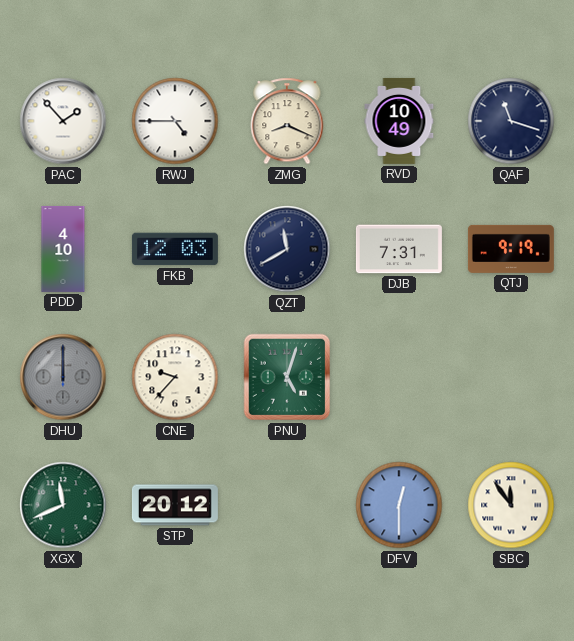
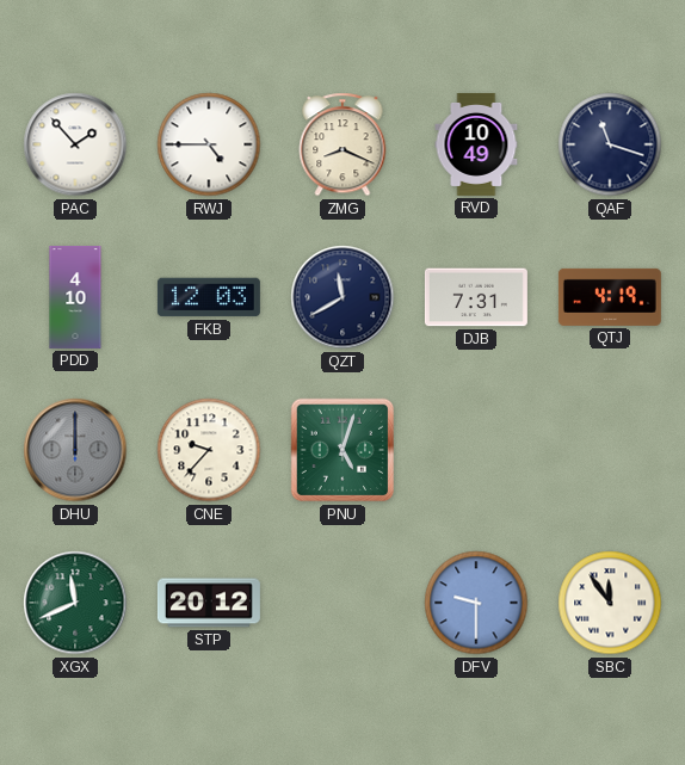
QTJ: 9:19 -> 4:19 (610, 297)
DFV: 12:30 -> 9:30 (476, 603)
